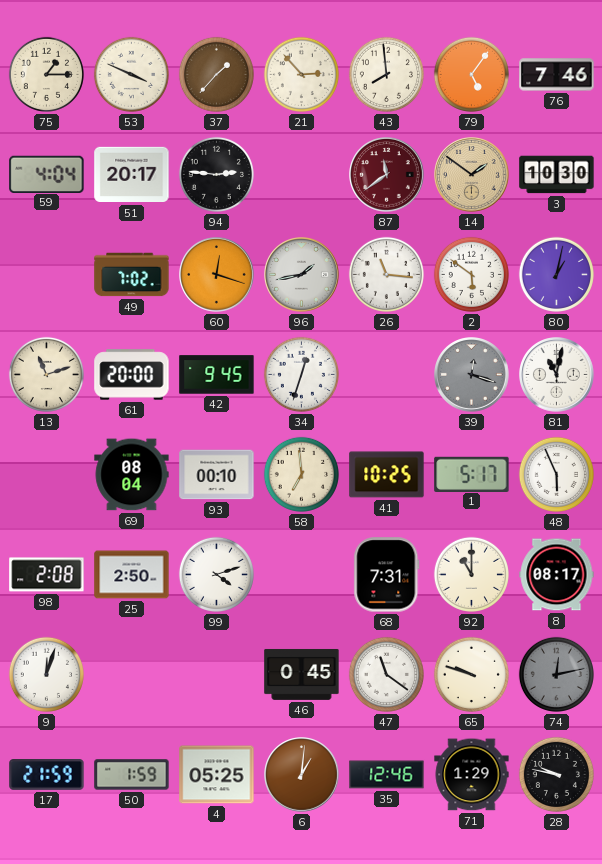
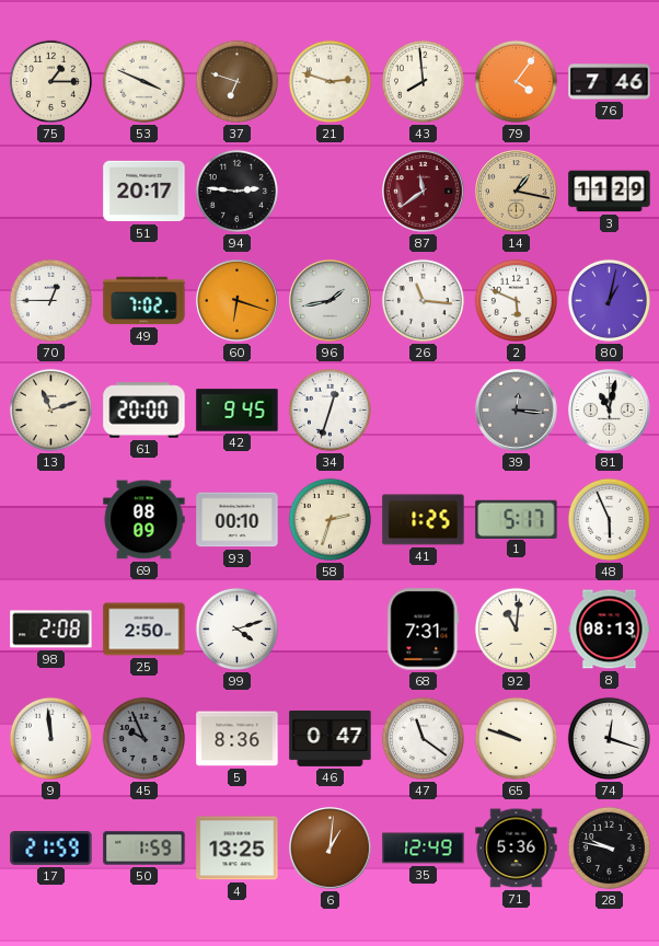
37: 1:37 -> 6:48 (236, 81)
21: 2:53 -> 2:48 (329, 81)
79: 5:06 -> 4:06 (516, 81)
59: 4:04 -> none (47, 174)
14: 1:51 -> 1:17 (517, 192)
3: 10:30 -> 11:29 (610, 192)
70: none -> 12:45 (50, 300)
60: 12:18 -> 6:18 (238, 301)
2: 5:51 -> 5:49 (516, 300)
39: 12:18 -> 12:16 (517, 411)
69: 08:04 -> 08:09 (144, 520)
58: 6:59 -> 2:33 (329, 519)
41: 10:25 -> 1:25 (424, 520)
92: 11:00 -> 11:01 (516, 628)
8: 08:17 -> 08:13 (610, 630)
9: 12:03 -> 11:59 (50, 738)
45: none -> 9:56 (143, 738)
5: none -> 8:36 (238, 739)
46: 0:45 -> 0:47 (331, 738)
74: 12:13 -> 12:18 (609, 738)
74 dial: grey -> white (609, 738)
4: 05:25 -> 13:25 (238, 849)
35: 12:46 -> 12:49 (424, 849)
71: 1:29 -> 5:36 (517, 849)
